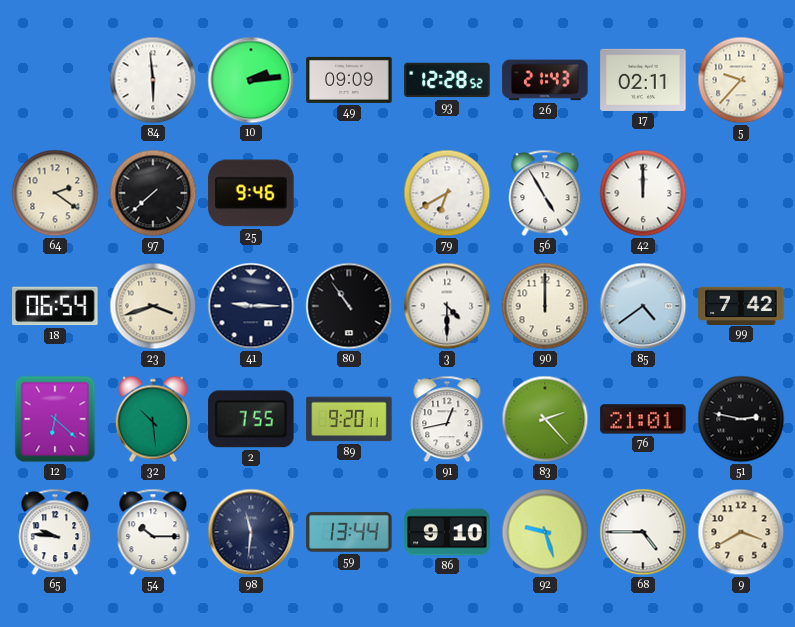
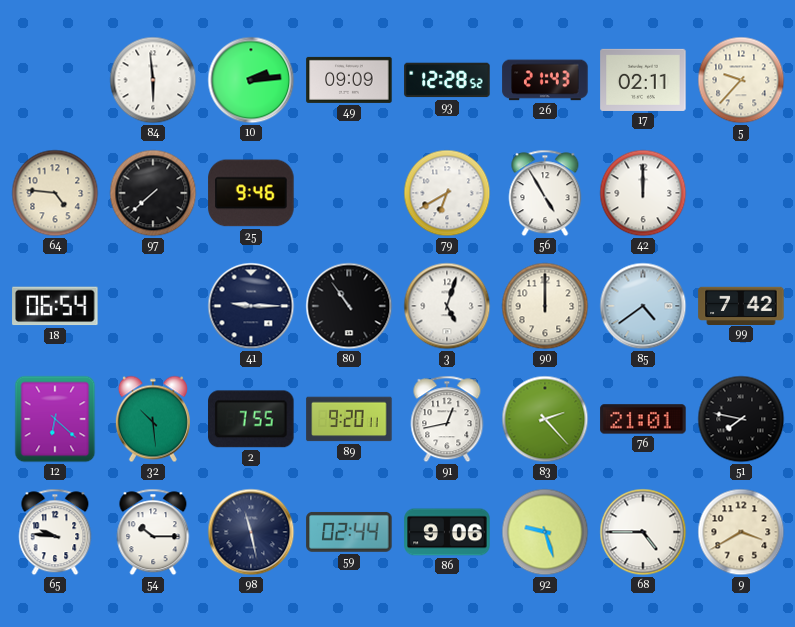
64: 2:21 -> 4:46 (55, 193)
23: 3:42 -> none (153, 306)
3: 4:30 -> 5:03 (447, 306)
51: 2:47 -> 7:47 (741, 419)
98: 11:31 -> 11:28 (251, 532)
59: 13:44 -> 02:44 (349, 532)
86: 9:10 -> 9:06 (447, 532)
